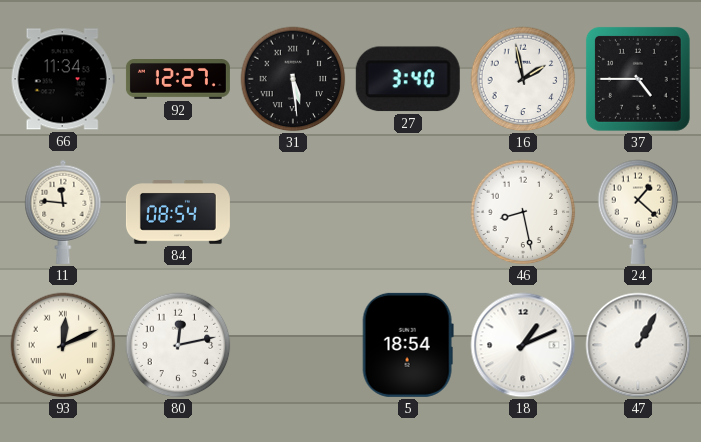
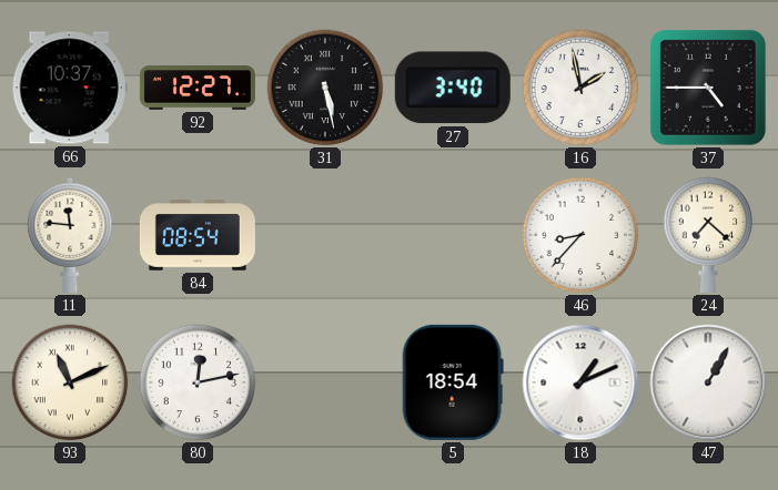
66: 11:34 -> 10:37 (70, 88)
31: 5:29 -> 5:28 (325, 88)
46: 8:28 -> 8:37 (580, 235)
24: 1:22 -> 7:22 (708, 235)
93: 12:11 -> 11:11 (70, 382)
